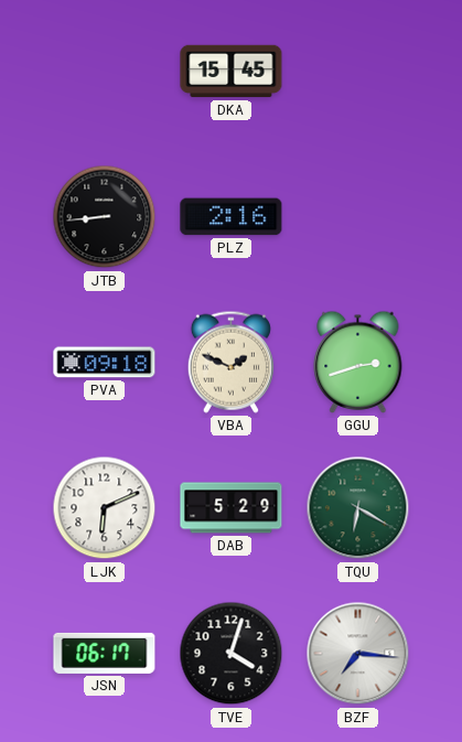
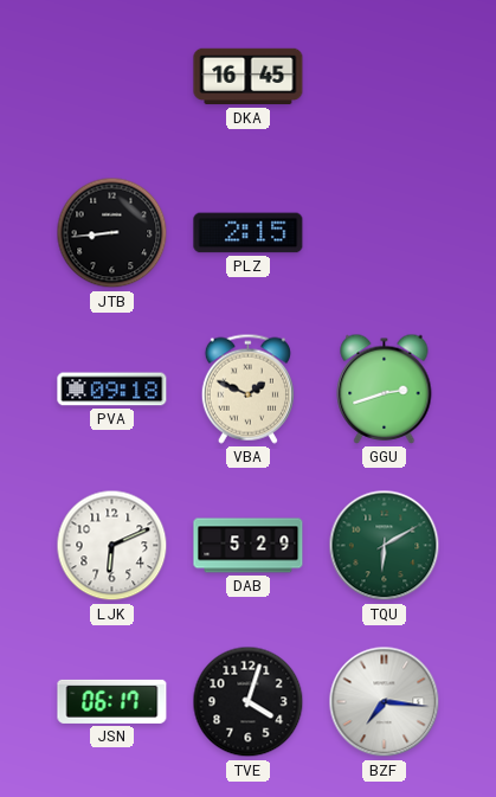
DKA: 15:45 -> 16:45 (249, 77)
PLZ: 2:16 -> 2:15 (249, 233)
TQU: 6:20 -> 6:10 (385, 546)
